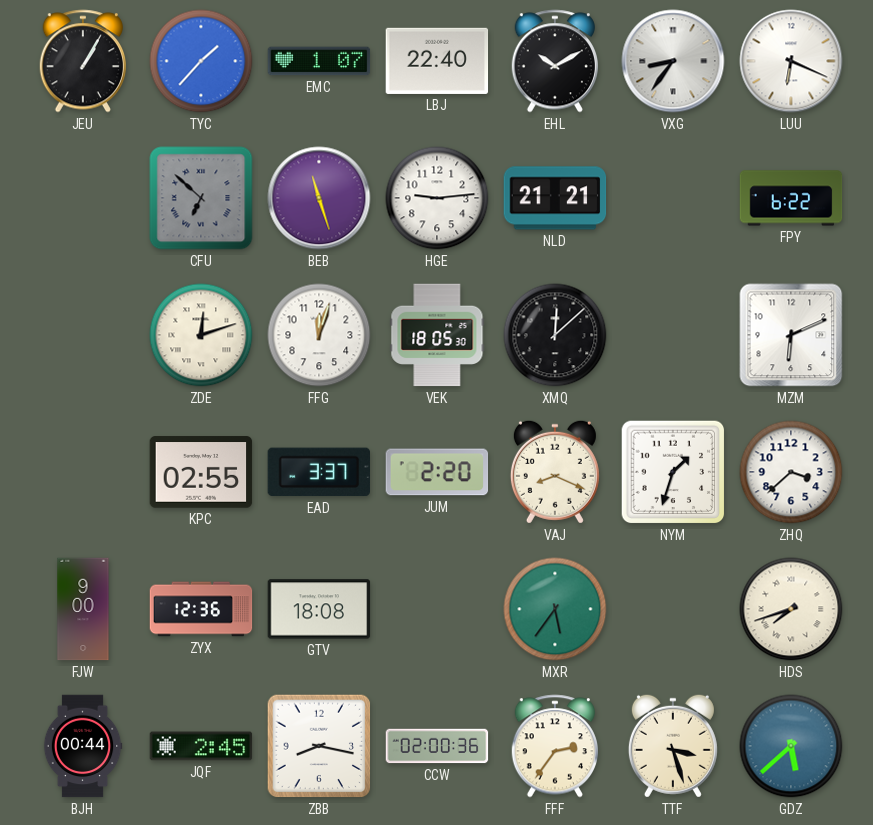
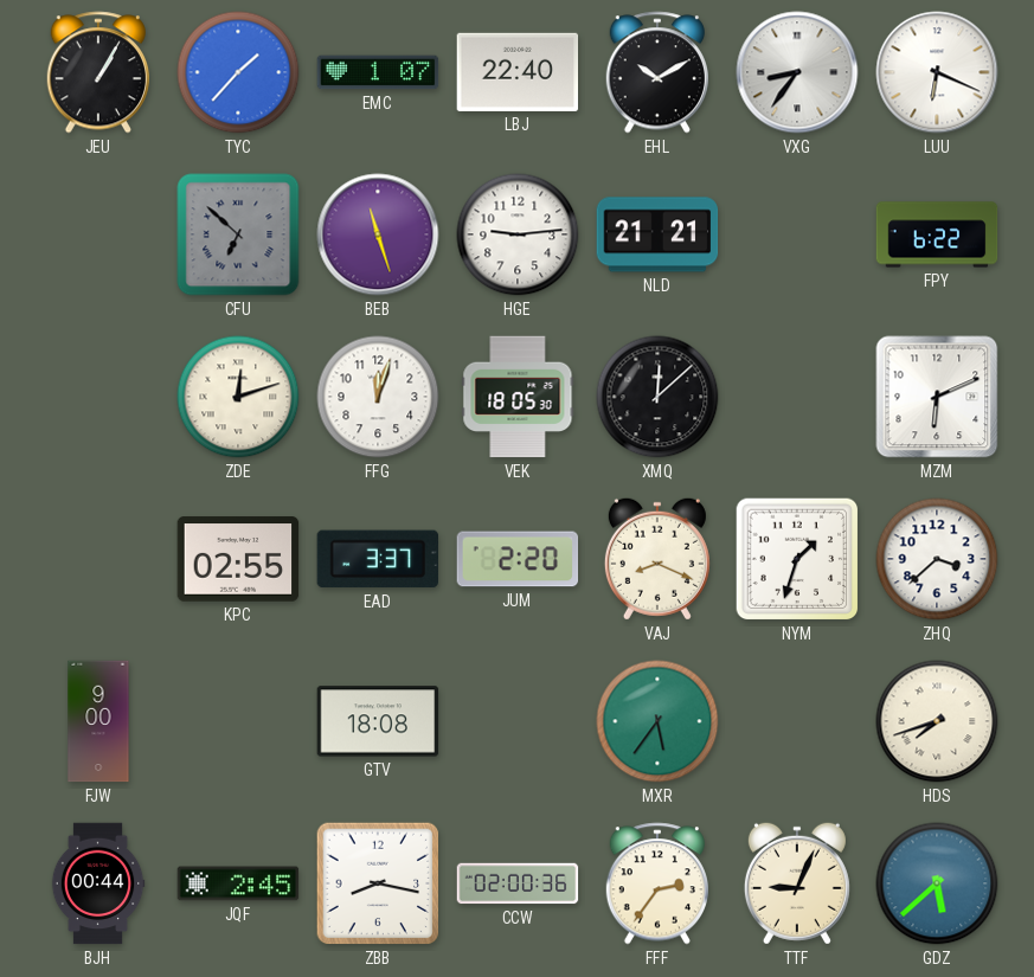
ZYX: 12:36 -> none (201, 609)
TTF: 3:27 -> 9:04 (797, 883)
